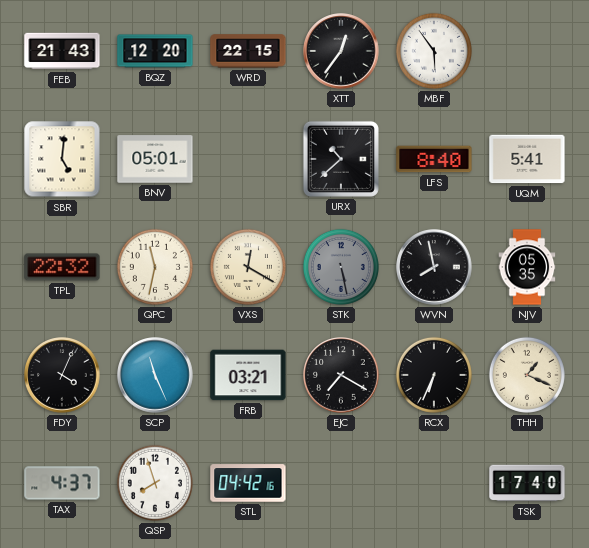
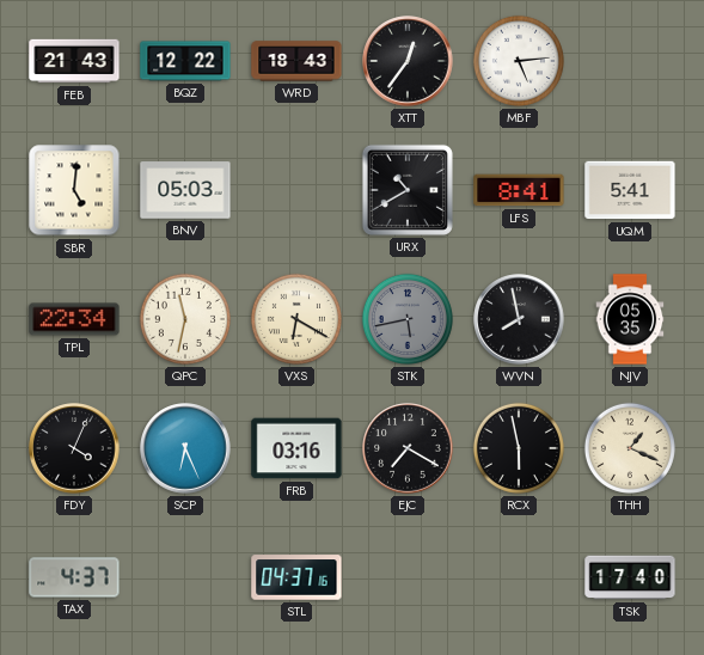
BQZ: 12:20 -> 12:22 (185, 61)
WRD: 22:15 -> 18:43 (296, 61)
MBF: 5:54 -> 5:14 (519, 61)
BNV: 05:01 -> 05:03 (185, 190)
URX: 10:38 -> 10:40 (408, 190)
LFS: 8:40 -> 8:41 (519, 190)
TPL: 22:32 -> 22:34 (74, 319)
VXS: 12:20 -> 6:20 (296, 319)
STK: 5:28 -> 5:43 (408, 319)
SCP: 11:26 -> 6:26 (185, 448)
FRB: 03:21 -> 03:16 (296, 448)
RCX: 6:34 -> 5:58 (519, 448)
QSP: 7:57 -> none (155, 483)
STL: 04:42 -> 04:37 (296, 577)
